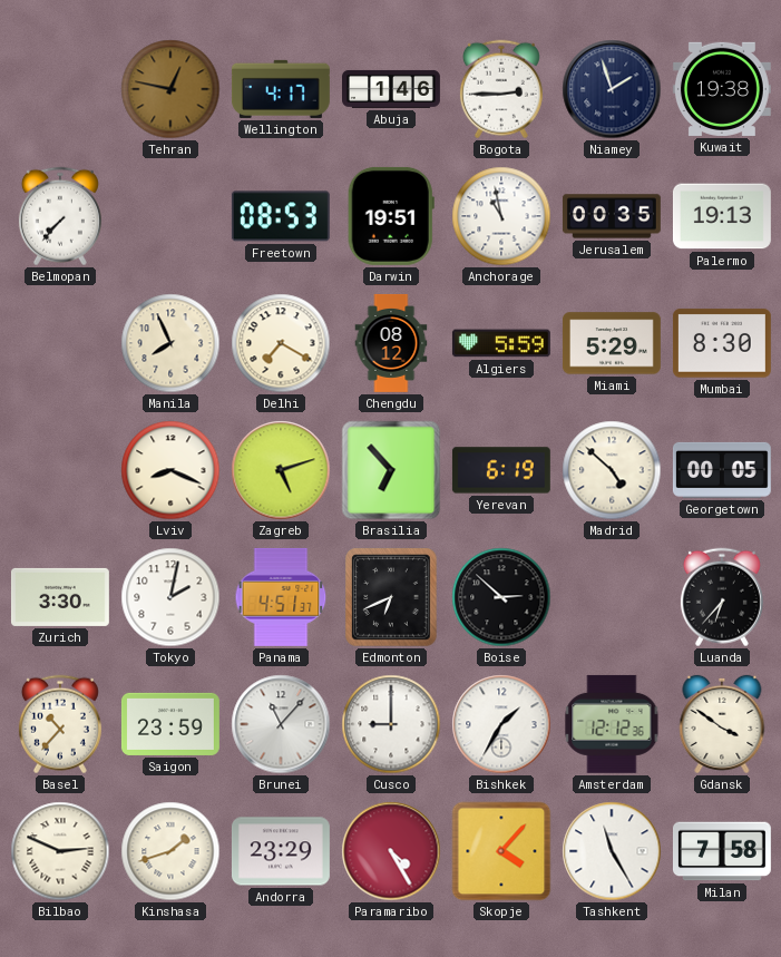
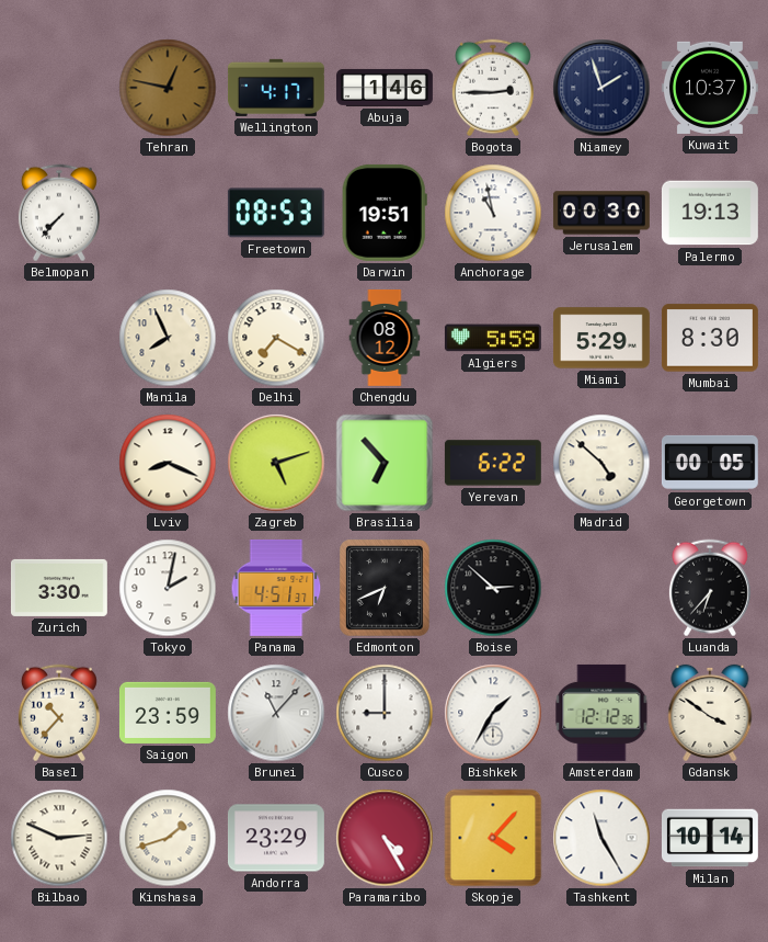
Kuwait: 19:38 -> 10:37 (710, 88)
Jerusalem: 00:35 -> 00:30 (601, 213)
Yerevan: 6:19 -> 6:22 (493, 463)
Milan: 7:58 -> 10:14 (710, 838)
